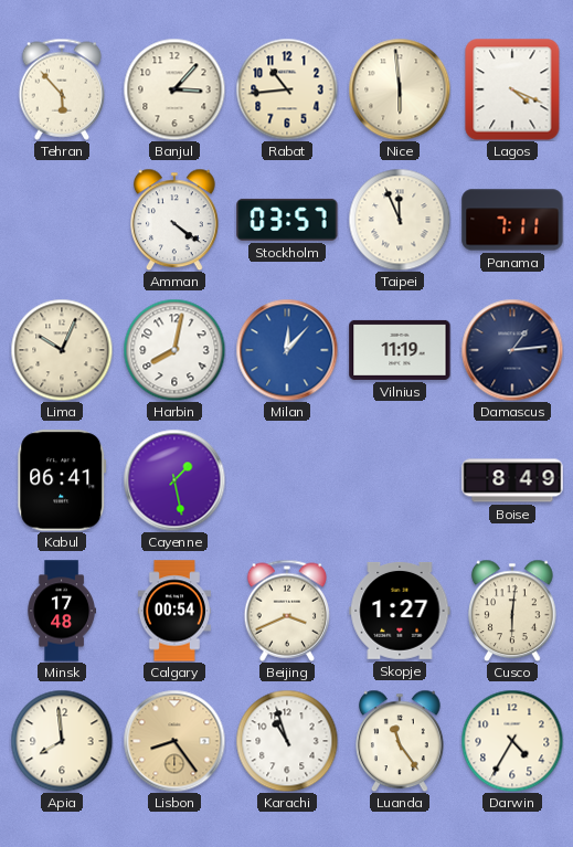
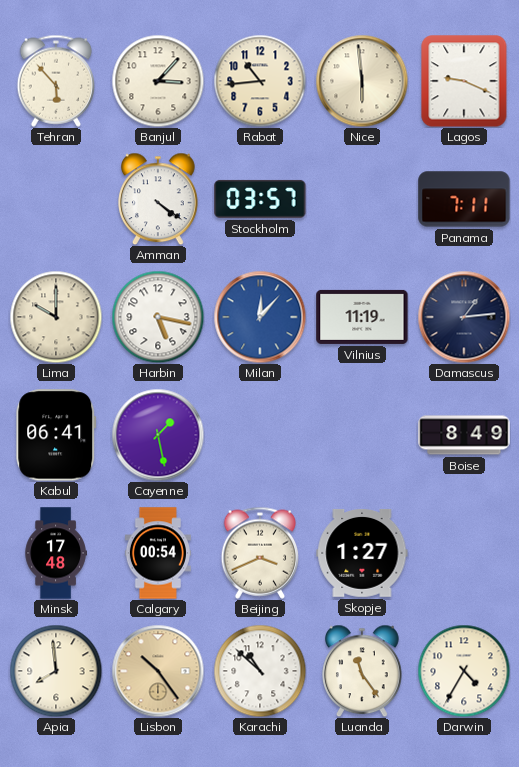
Lagos: 4:19 -> 9:19 (464, 81)
Taipei: 11:56 -> none (400, 220)
Lima: 10:04 -> 10:00 (56, 317)
Harbin: 8:02 -> 5:17 (158, 317)
Cusco: 6:01 -> none (513, 611)
Lisbon: 8:24 -> 10:24 (158, 671)
Karachi: 10:57 -> 10:52 (260, 671)
